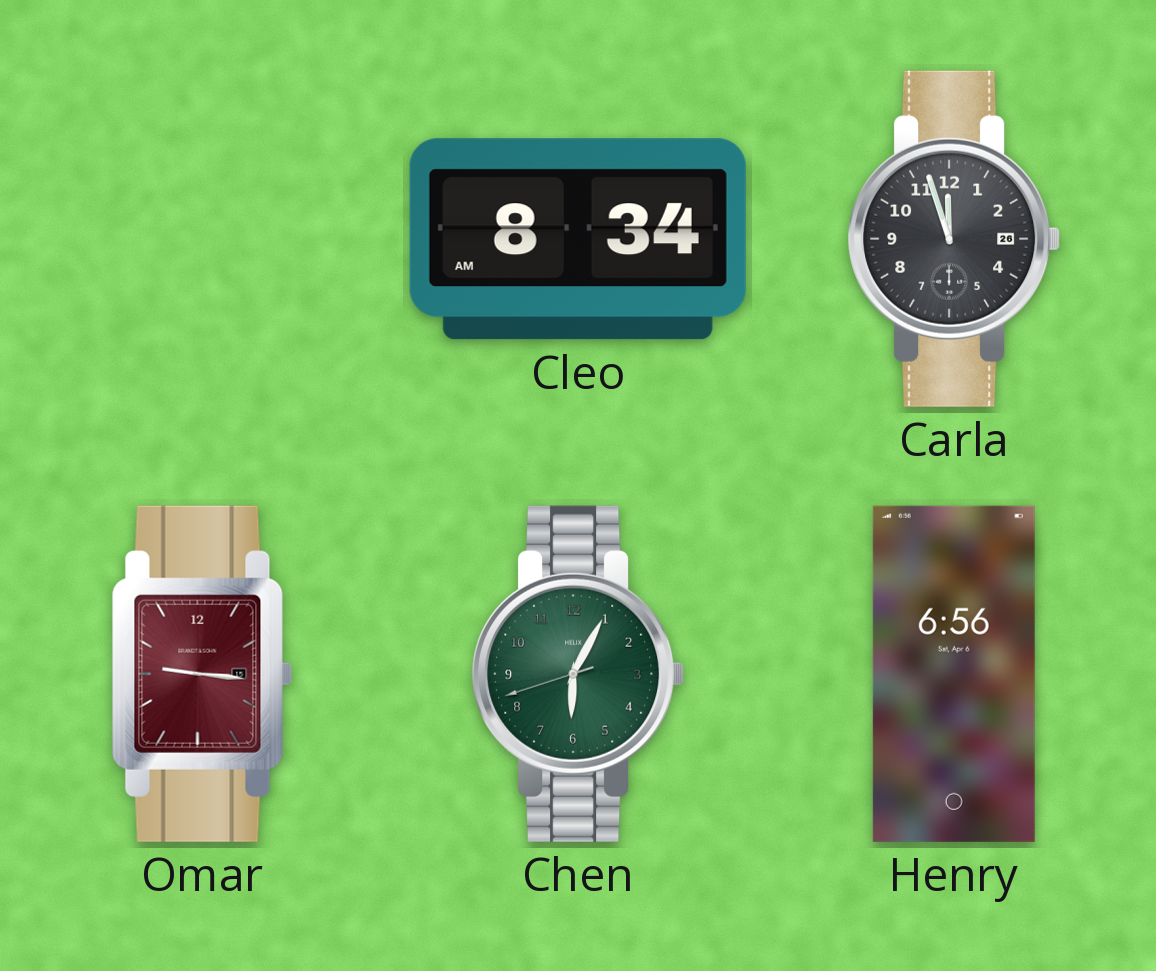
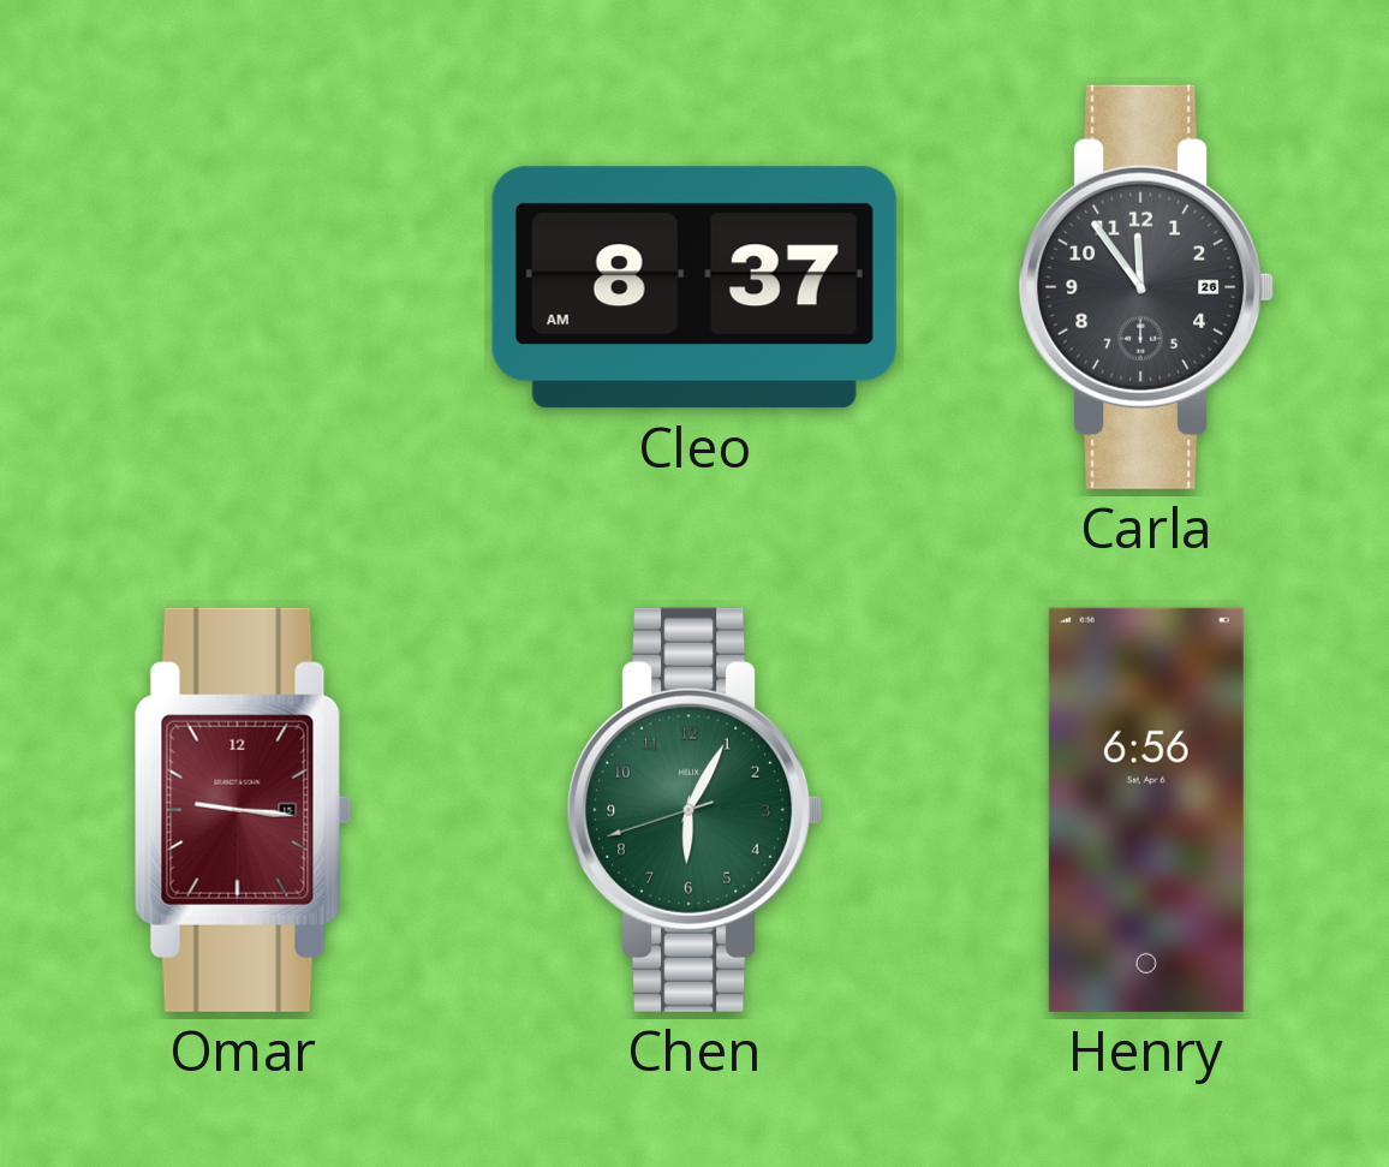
Cleo: 8:34 -> 8:37 (694, 287)
Carla: 11:57 -> 11:54 (1146, 287)
